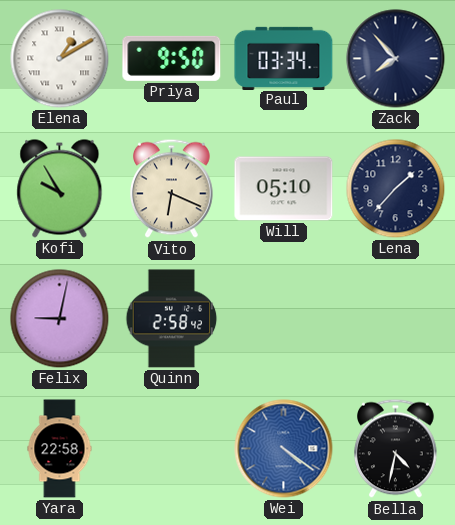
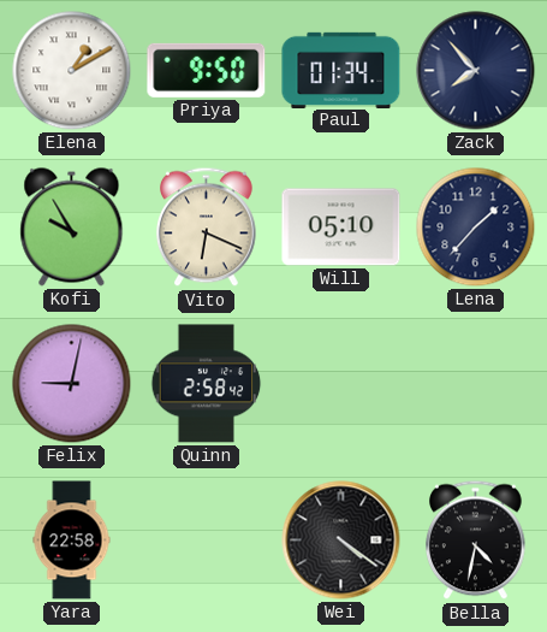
Paul: 03:34 -> 01:34 (341, 70)
Wei dial: blue -> black (341, 541)
